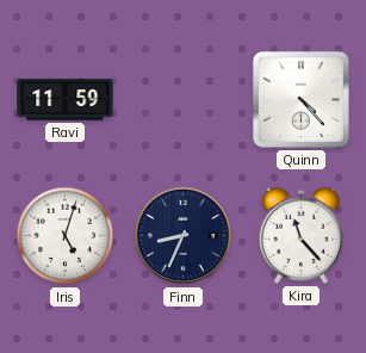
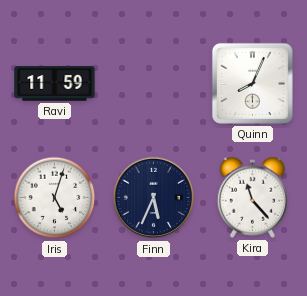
Quinn: 4:23 -> 8:04 (252, 83)
Finn: 8:34 -> 5:34 (154, 198)
